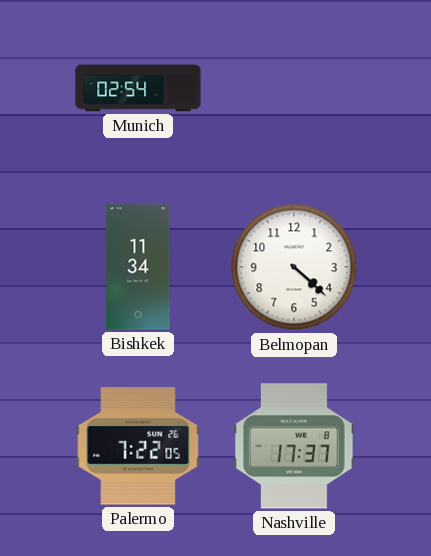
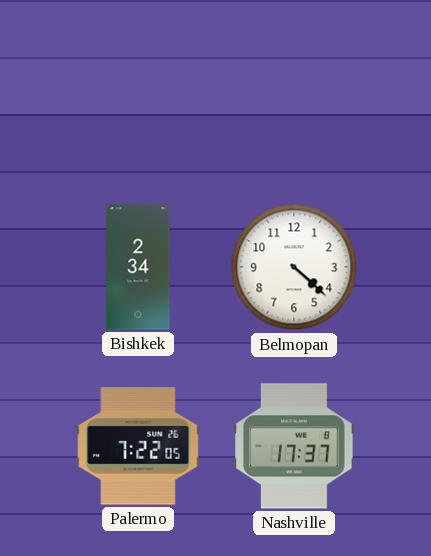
Munich: 02:54 -> none (138, 88)
Bishkek: 11:34 -> 2:34 (138, 267)
